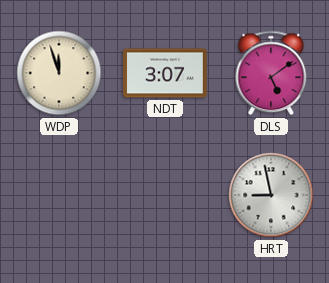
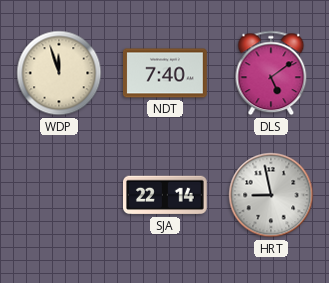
NDT: 3:07 -> 7:40 (166, 73)
SJA: none -> 22:14 (166, 195)
